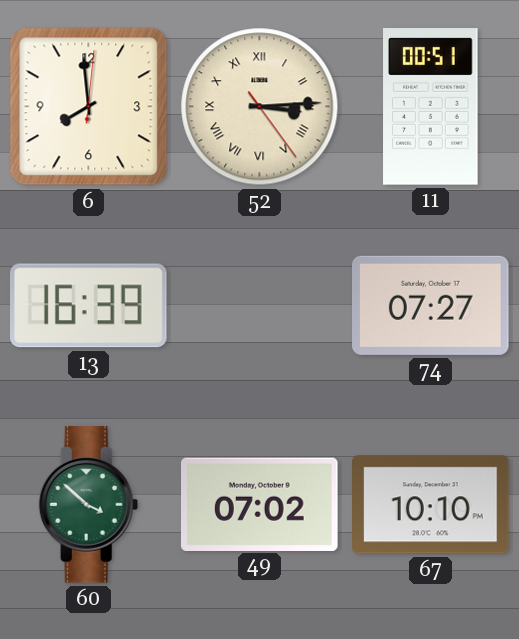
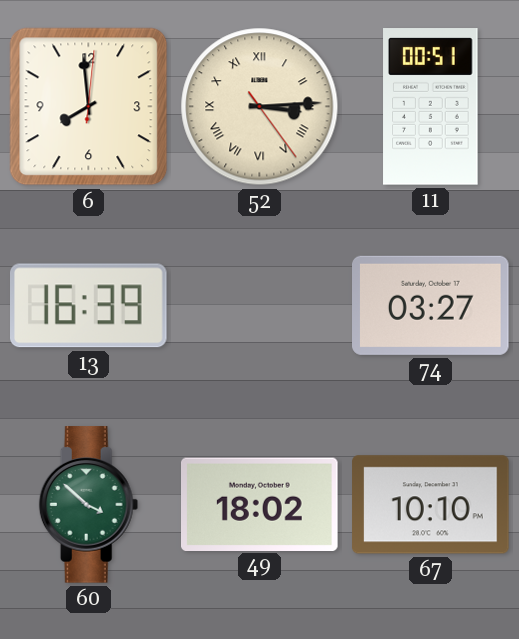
74: 07:27 -> 03:27 (431, 305)
49: 07:02 -> 18:02 (260, 504)
